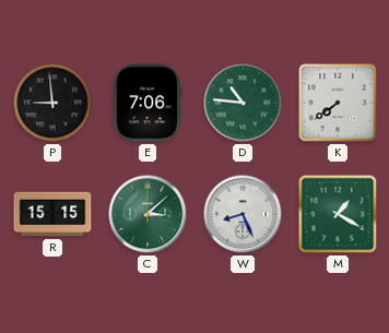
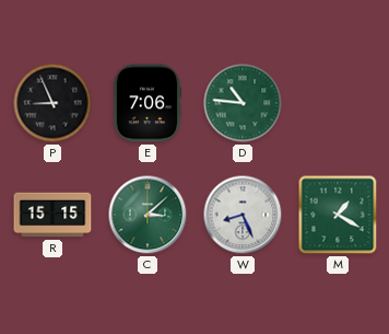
P: 8:59 -> 8:56 (52, 103)
K: 7:39 -> none (338, 103)
